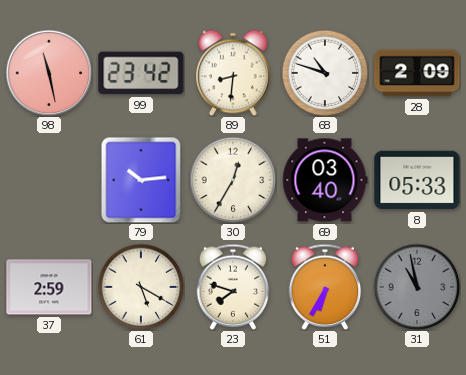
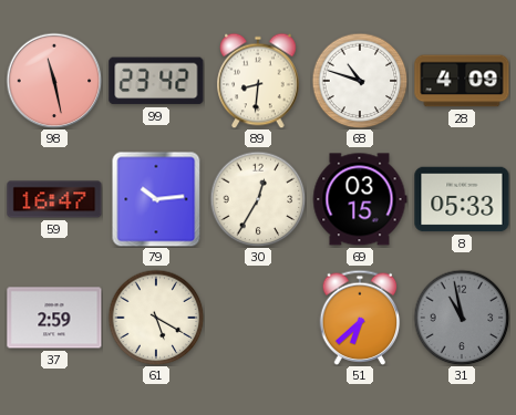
28: 2:09 -> 4:09 (462, 81)
59: none -> 16:47 (54, 199)
69: 03:40 -> 03:15 (360, 199)
23: 7:48 -> none (233, 287)
51: 6:35 -> 6:38 (360, 318)
